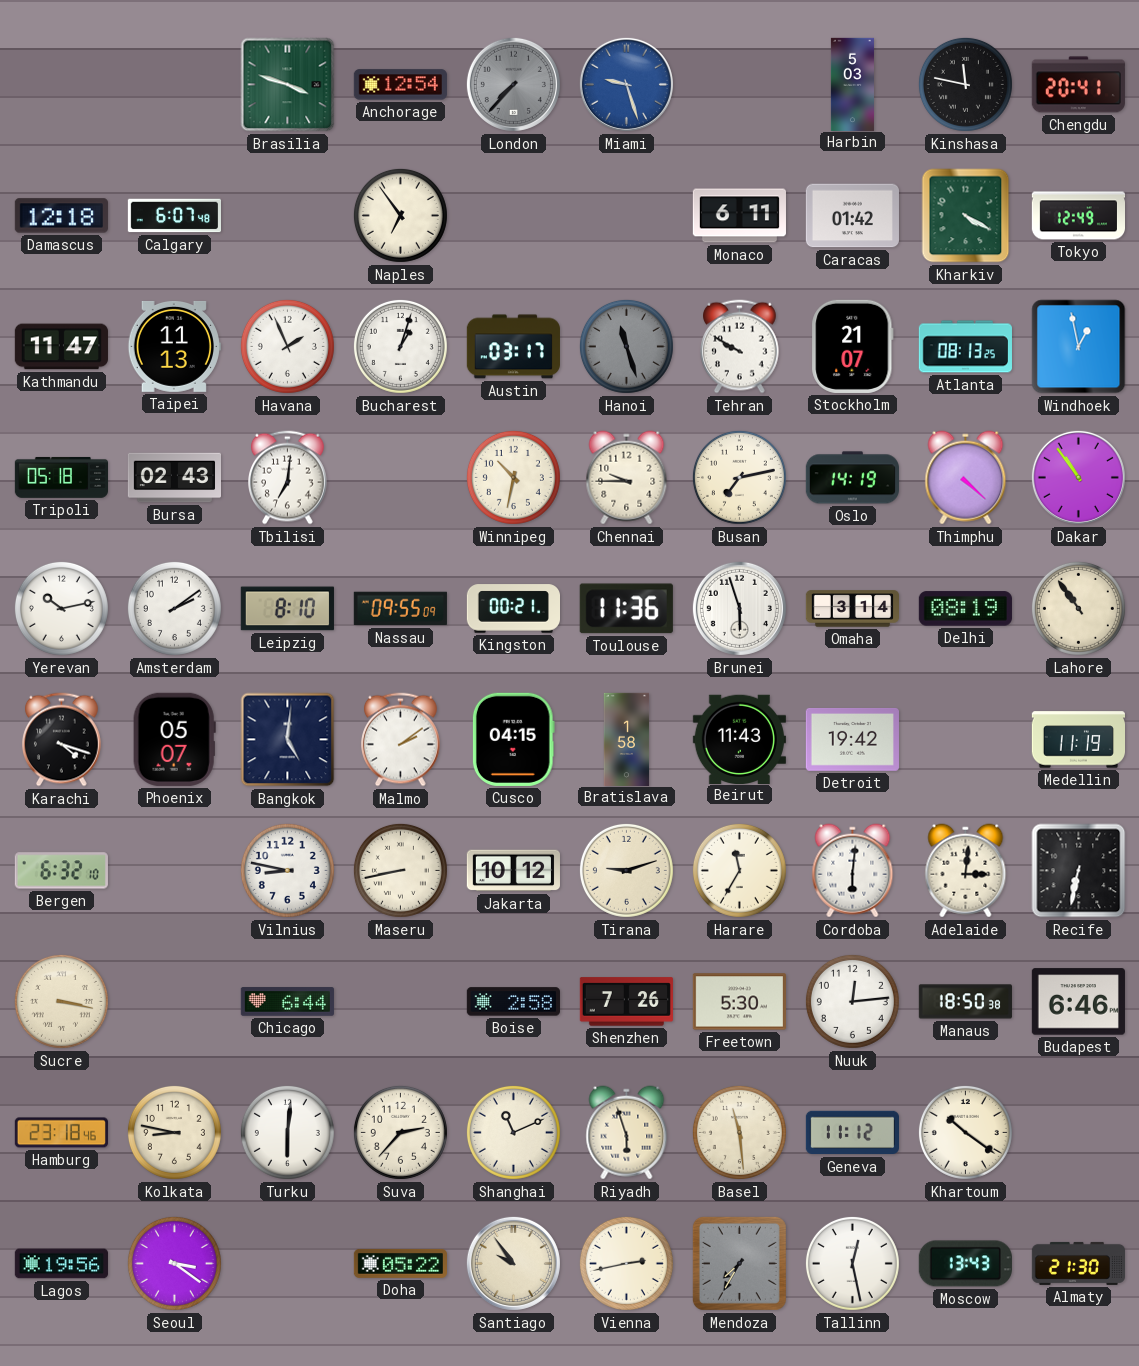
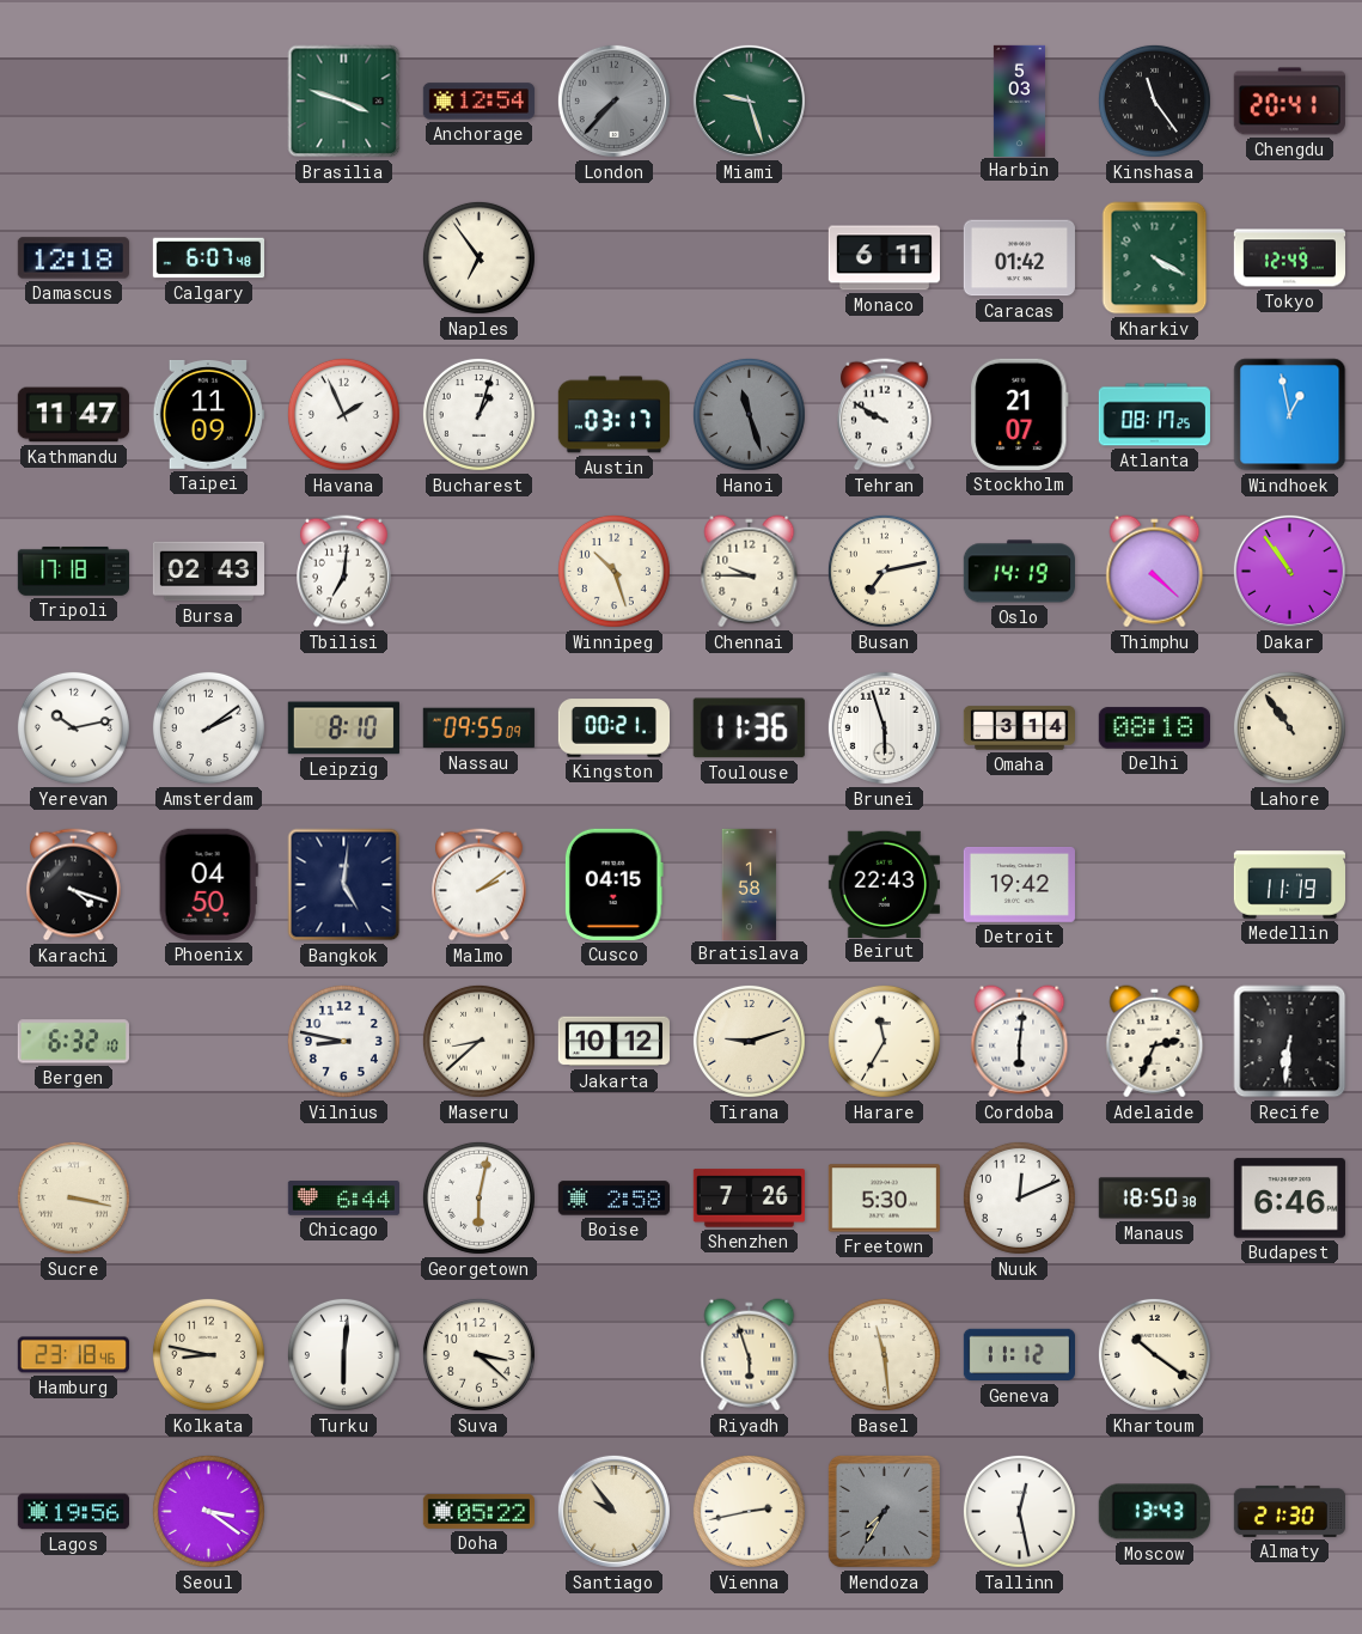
Miami dial: blue -> green (749, 100)
Kinshasa: 11:47 -> 11:24 (1154, 100)
Taipei: 11:13 -> 11:09 (208, 414)
Atlanta: 08:13 -> 08:17 (1154, 415)
Tripoli: 05:18 -> 17:18 (73, 571)
Winnipeg: 10:32 -> 10:27 (613, 571)
Delhi: 08:19 -> 08:18 (1154, 728)
Phoenix: 05:07 -> 04:50 (208, 884)
Beirut: 11:43 -> 22:43 (884, 884)
Maseru: 8:43 -> 8:38 (478, 1041)
Adelaide: 3:01 -> 2:34 (1155, 1042)
Recife: 6:32 -> 6:31 (1290, 1042)
Georgetown: none -> 6:02 (478, 1197)
Nuuk: 12:14 -> 12:11 (1019, 1197)
Suva: 2:37 -> 3:22 (478, 1354)
Shanghai: 11:11 -> none (513, 1132)
